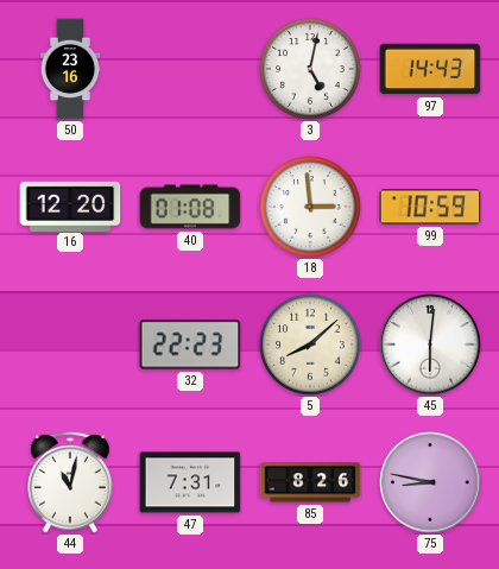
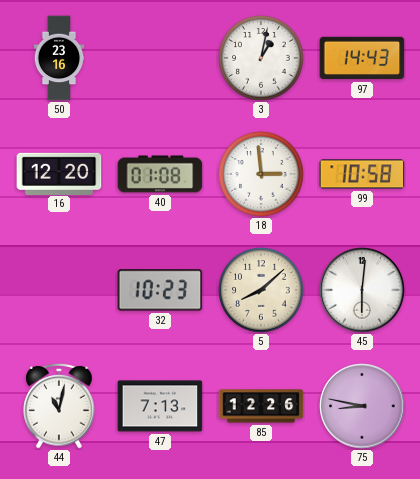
3: 5:02 -> 1:02 (261, 58)
99: 10:59 -> 10:58 (362, 174)
32: 22:23 -> 10:23 (160, 290)
47: 7:31 -> 7:13 (160, 406)
85: 8:26 -> 12:26 (261, 406)
